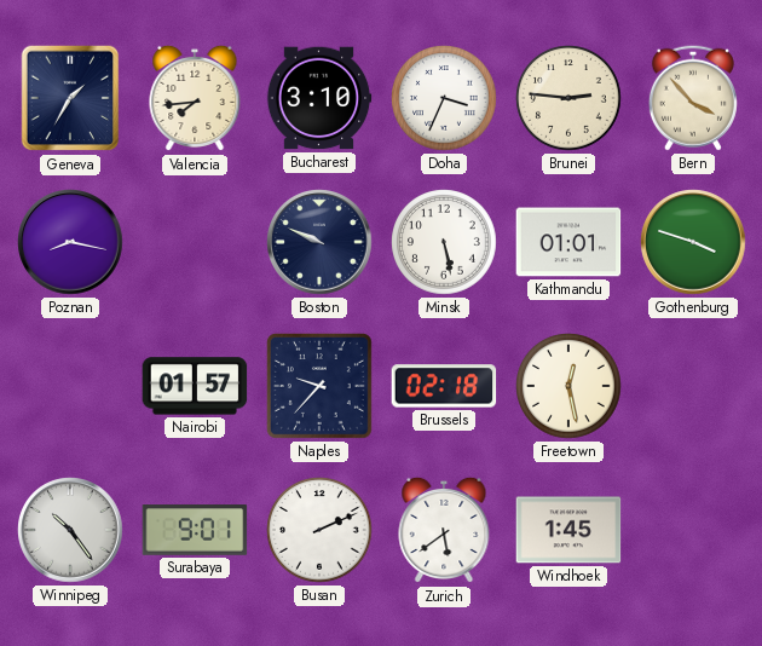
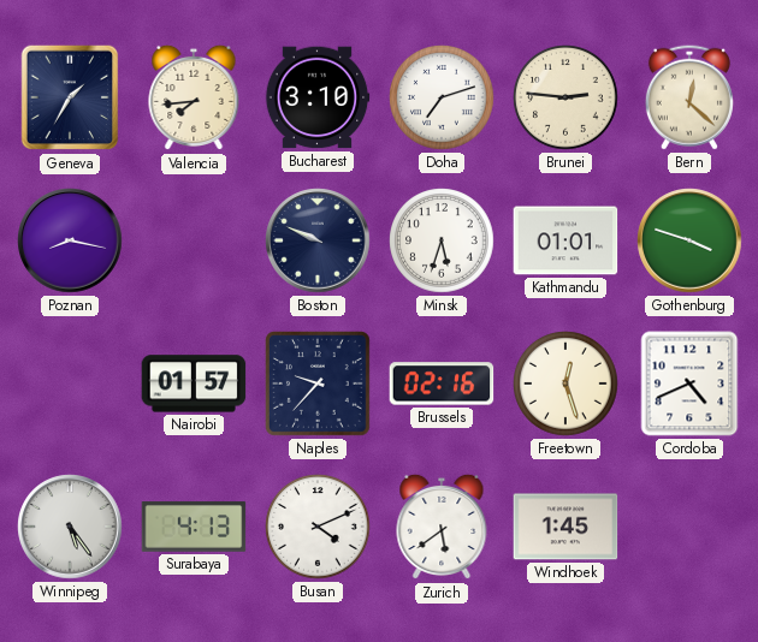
Doha: 3:34 -> 7:12 (442, 97)
Bern: 3:53 -> 12:22 (689, 97)
Minsk: 5:28 -> 5:33 (442, 240)
Brussels: 02:18 -> 02:16 (442, 384)
Freetown: 12:28 -> 12:27 (565, 384)
Cordoba: none -> 4:41 (689, 384)
Winnipeg: 10:24 -> 5:24 (70, 527)
Surabaya: 9:01 -> 4:13 (194, 527)
Busan: 2:11 -> 4:11 (318, 527)
